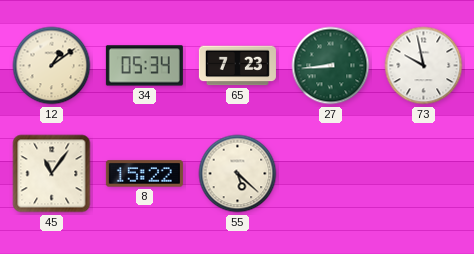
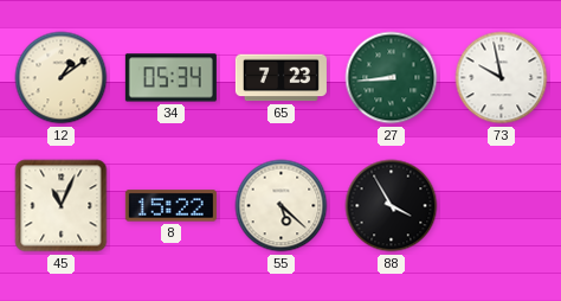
45: 11:06 -> 11:04 (62, 206)
88: none -> 3:55 (392, 206)
